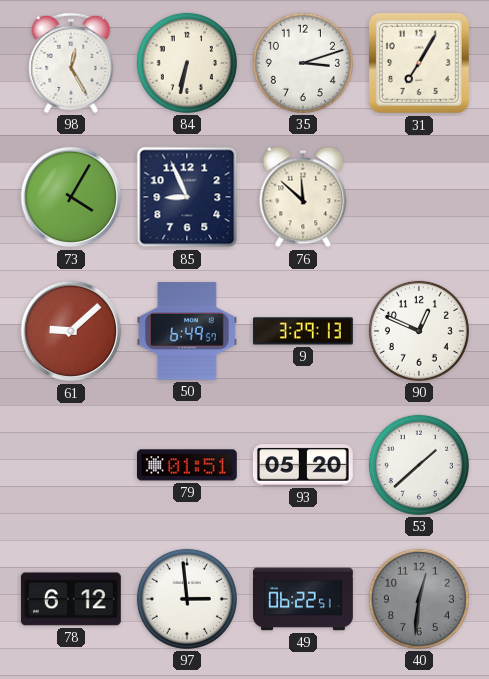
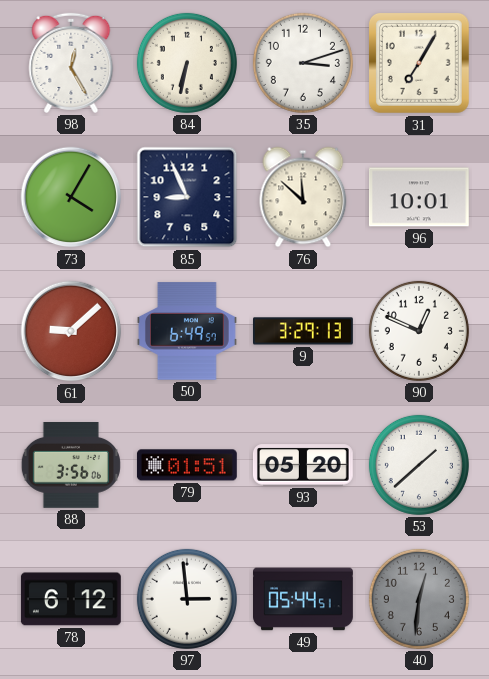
96: none -> 10:01 (419, 197)
88: none -> 3:56 (71, 466)
49: 06:22 -> 05:44 (304, 599)
